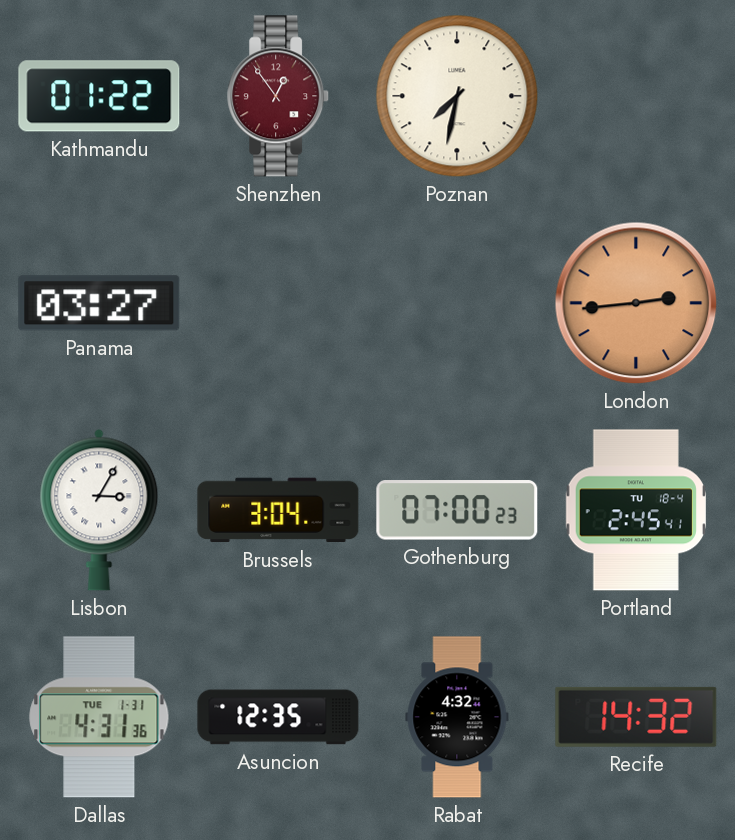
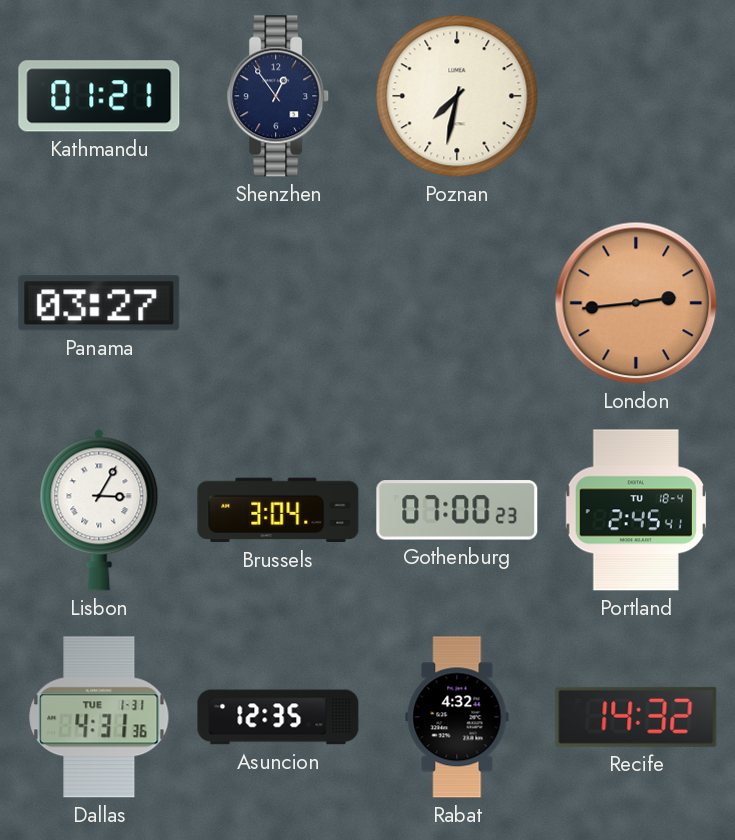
Kathmandu: 01:22 -> 01:21 (99, 96)
Shenzhen dial: burgundy -> navy (279, 96)
